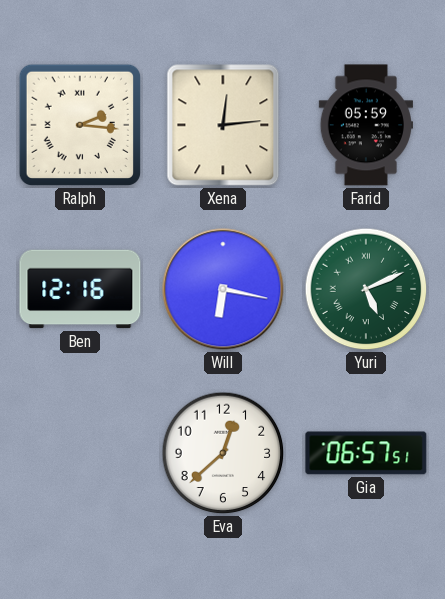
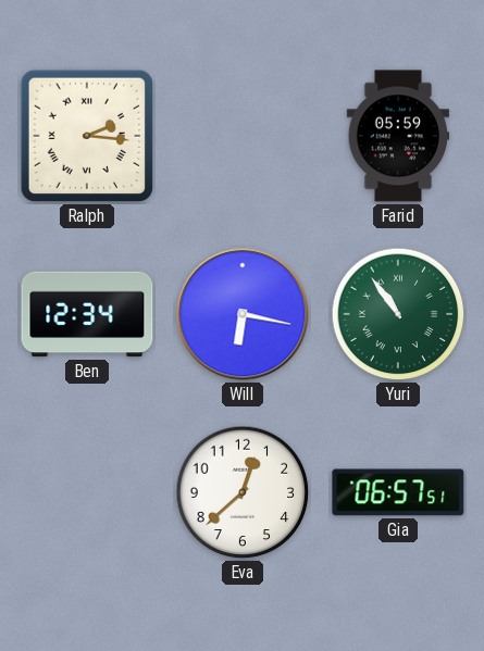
Xena: 12:14 -> none (223, 125)
Ben: 12:16 -> 12:34 (87, 314)
Yuri: 5:11 -> 10:54 (398, 314)
